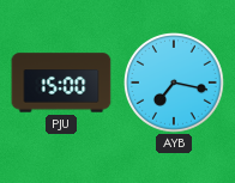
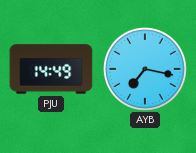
PJU: 15:00 -> 14:49 (51, 69)
